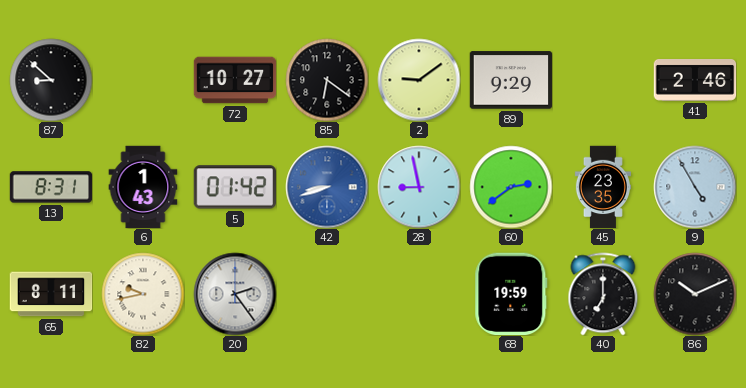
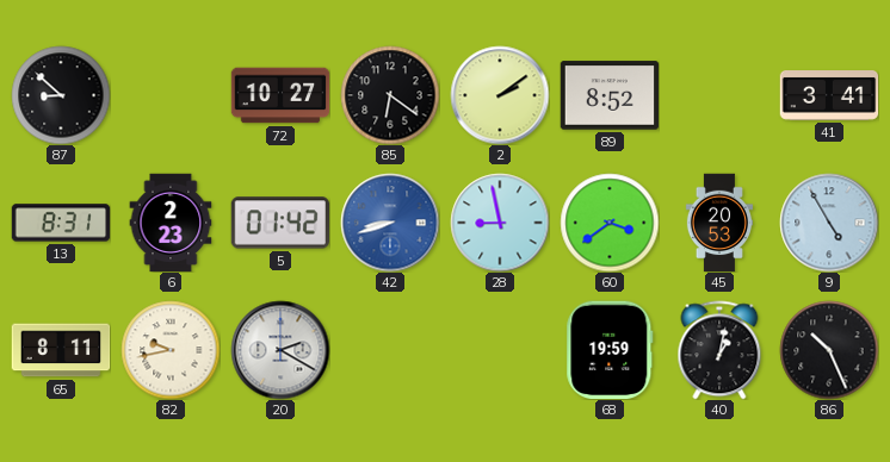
2: 9:09 -> 2:09 (500, 95)
89: 9:29 -> 8:52 (610, 95)
41: 2:46 -> 3:41 (829, 96)
6: 1:43 -> 2:23 (171, 223)
60: 2:39 -> 3:39 (610, 223)
45: 23:35 -> 20:53 (718, 223)
20: 2:24 -> 2:20 (280, 350)
40: 7:00 -> 1:02 (719, 350)
86: 10:11 -> 10:26 (829, 350)
